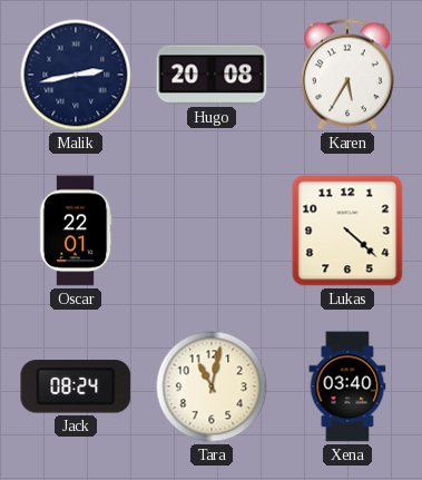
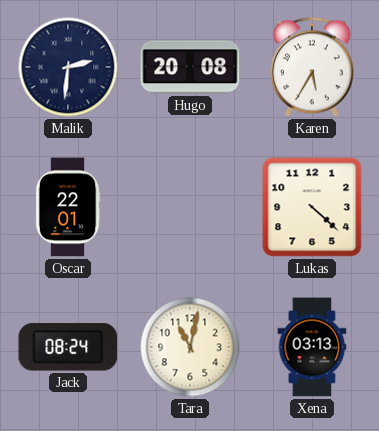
Malik: 2:43 -> 2:31 (68, 67)
Xena: 03:40 -> 03:13 (312, 347)
